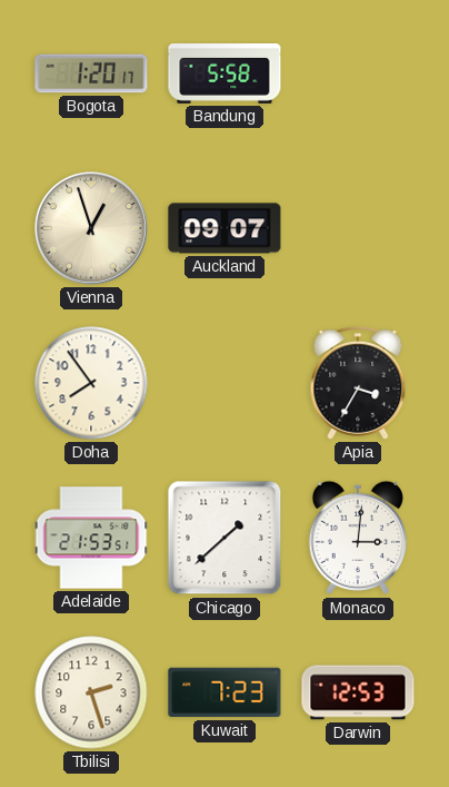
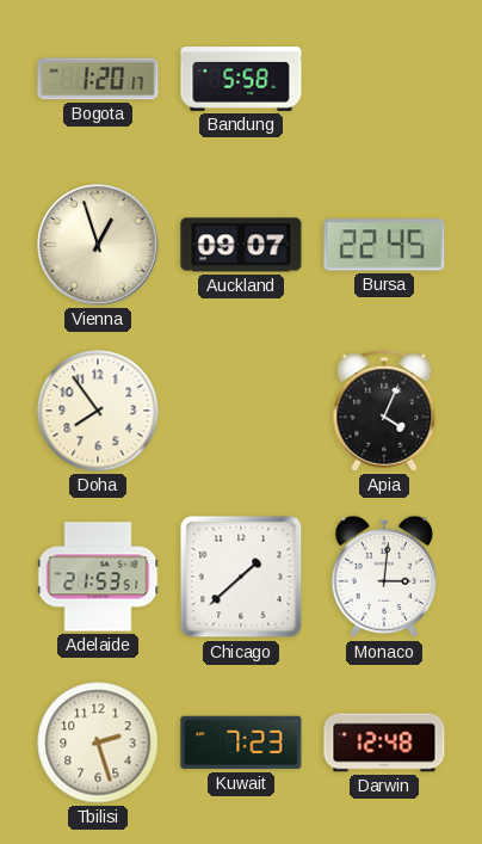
Bursa: none -> 22:45 (384, 245)
Apia: 3:35 -> 4:04 (384, 411)
Darwin: 12:53 -> 12:48 (384, 743)
